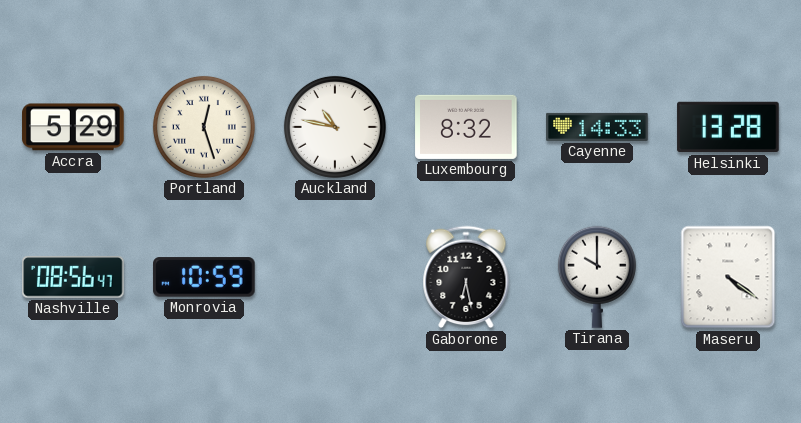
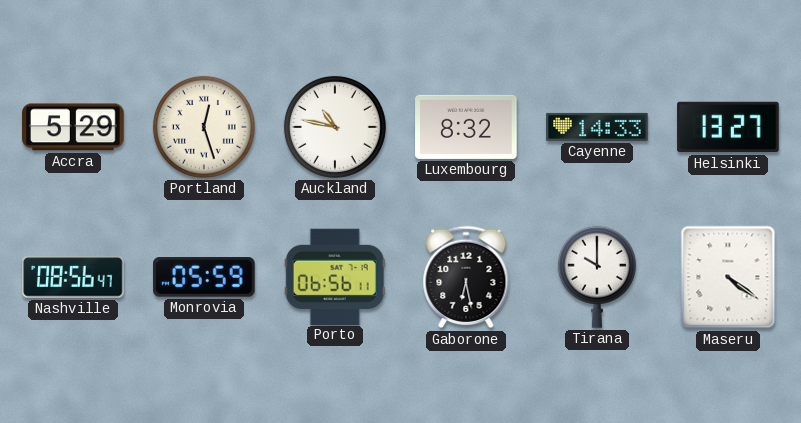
Helsinki: 13:28 -> 13:27 (728, 127)
Monrovia: 10:59 -> 05:59 (204, 277)
Porto: none -> 06:56 (335, 276)
